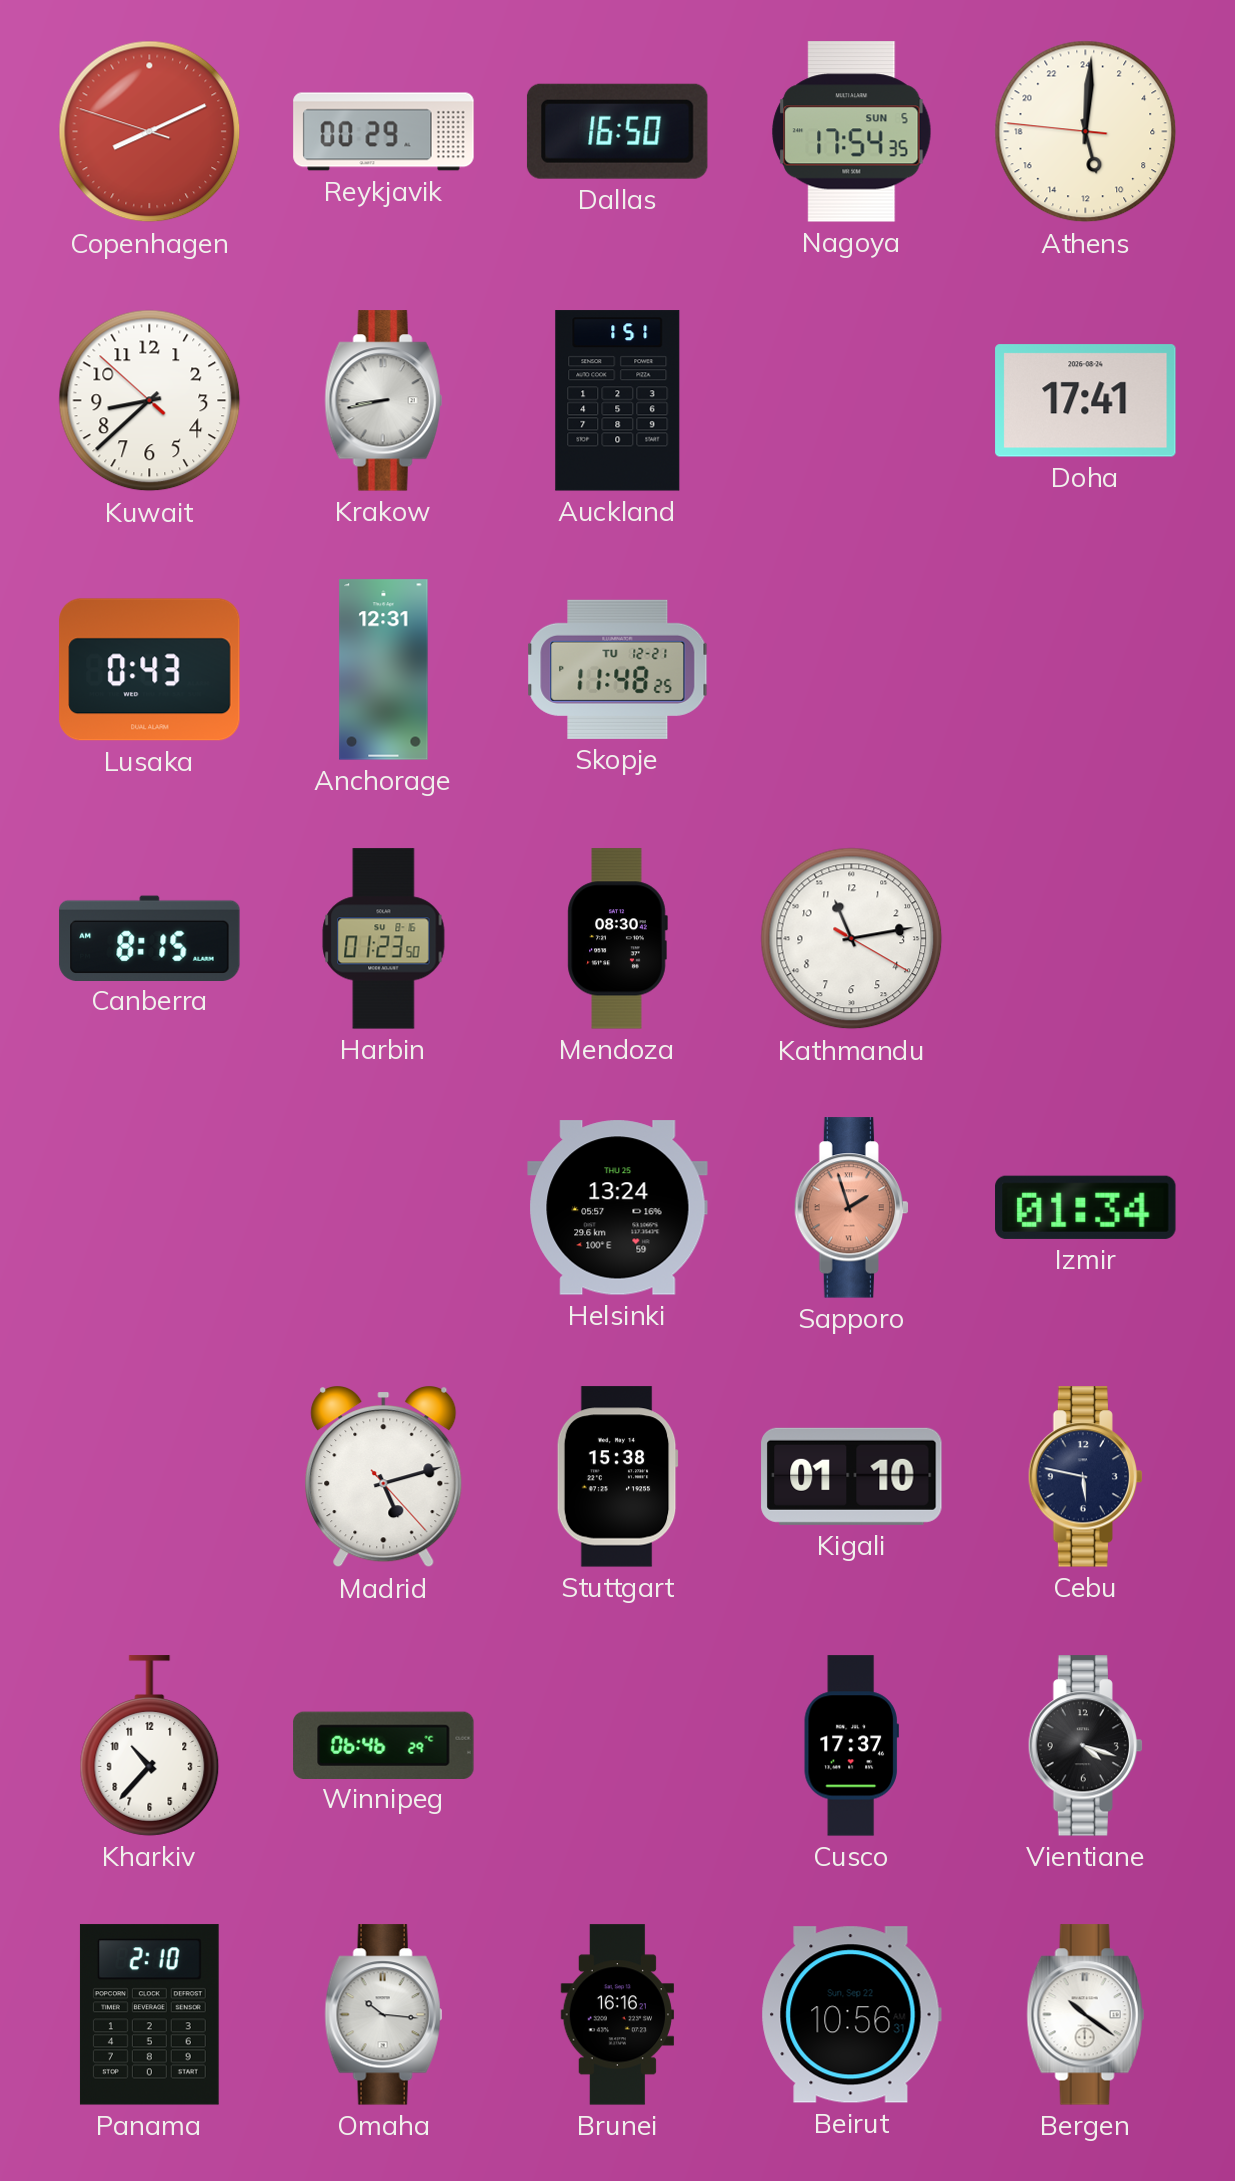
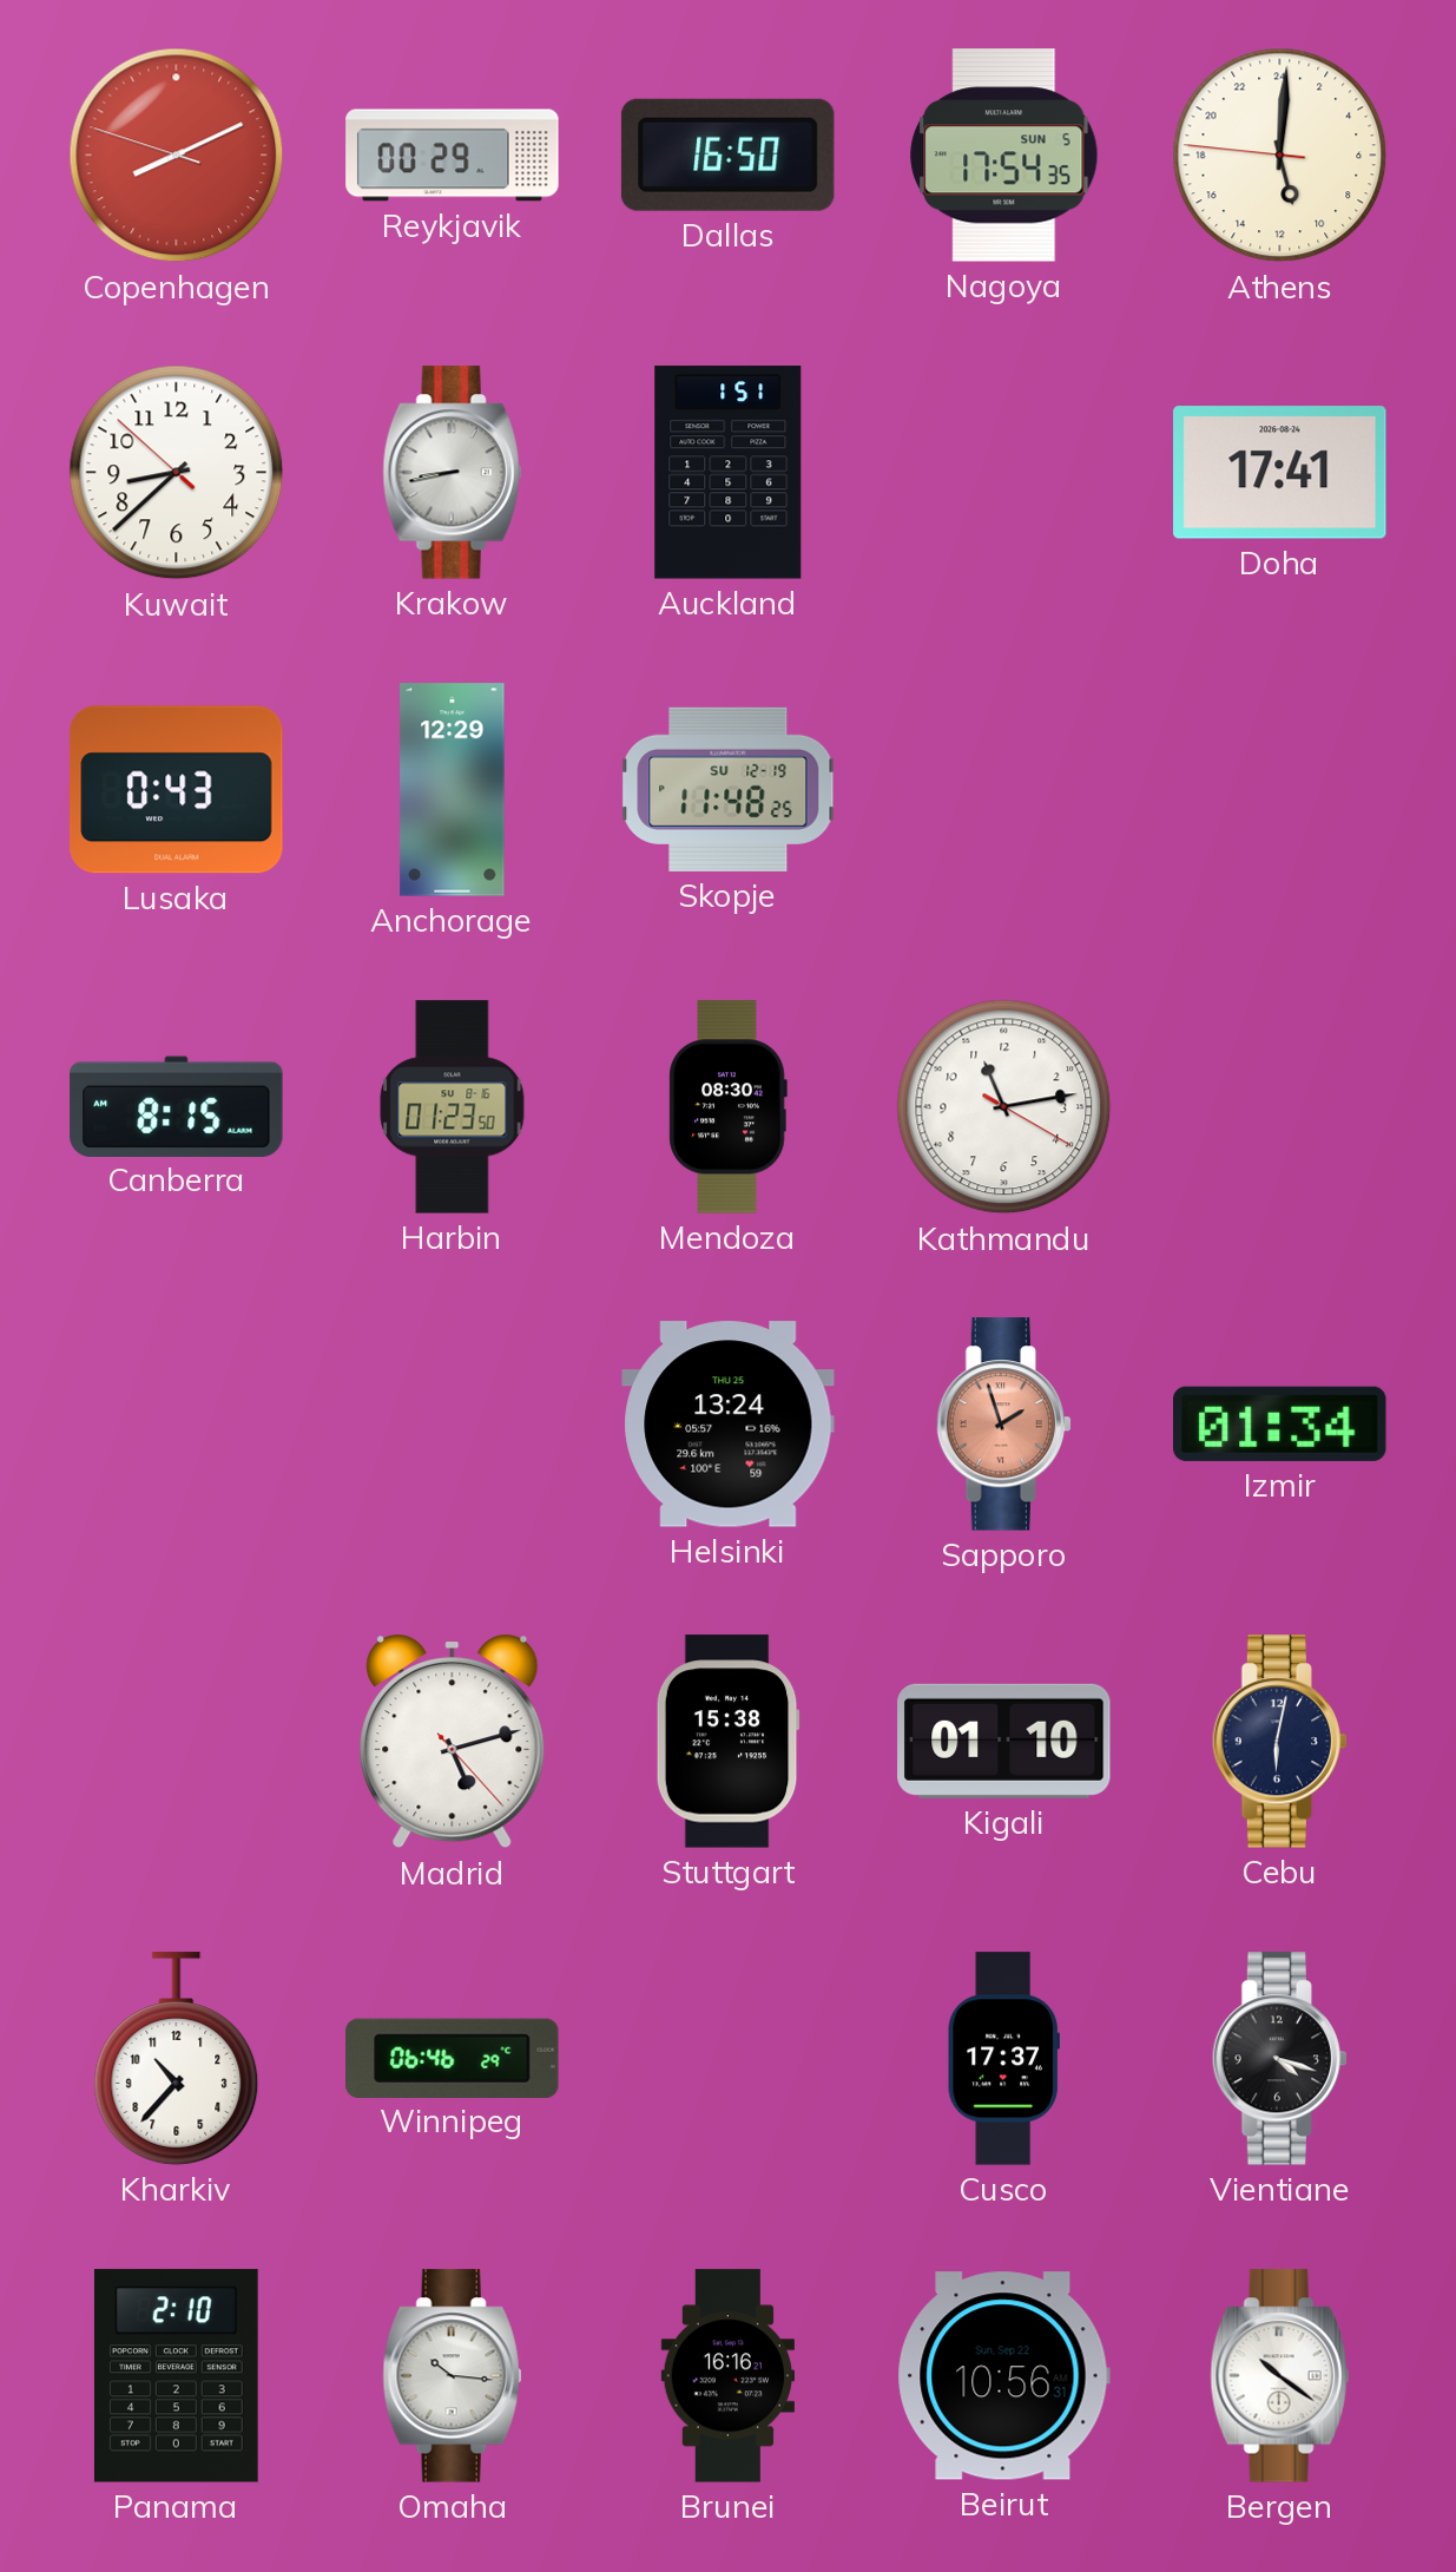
Anchorage: 12:31 -> 12:29 (453, 790)
Skopje date: TU 12-21 -> SU 12-19 (729, 789)
Cebu: 5:47 -> 6:02 (1280, 1742)
